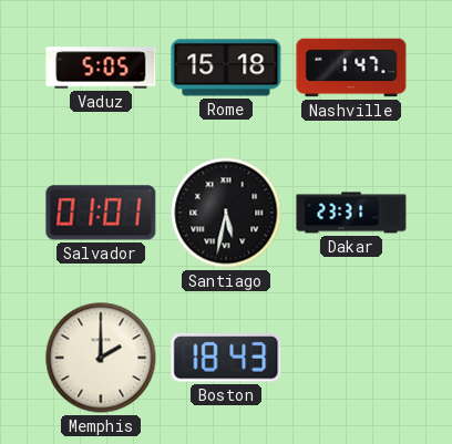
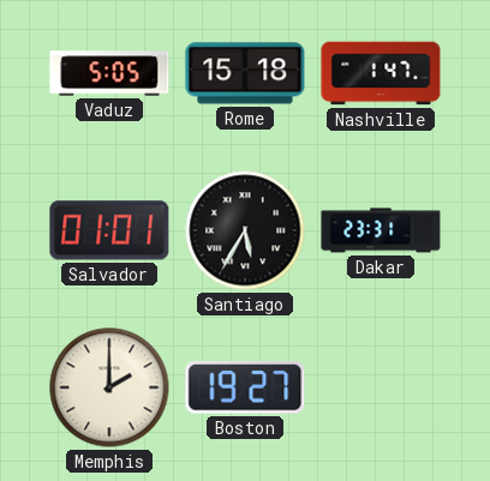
Santiago: 5:32 -> 5:35 (245, 230)
Boston: 18:43 -> 19:27 (245, 387)
